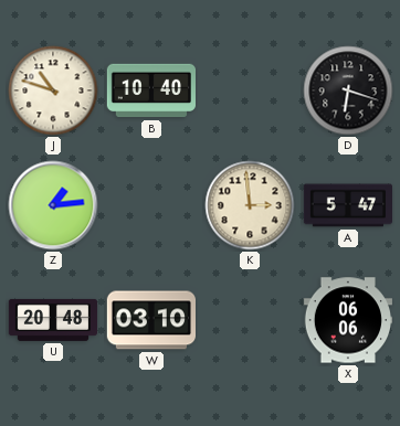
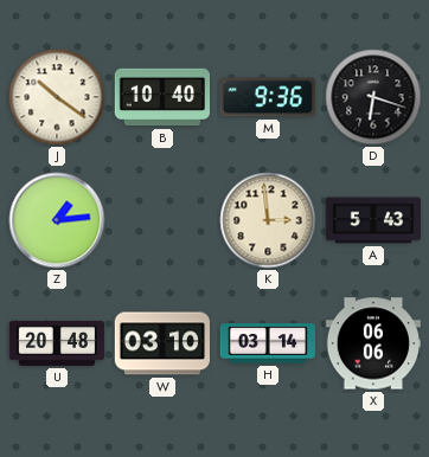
J: 10:48 -> 10:21 (57, 97)
M: none -> 9:36 (268, 97)
A: 5:47 -> 5:43 (372, 220)
H: none -> 03:14 (267, 343)
